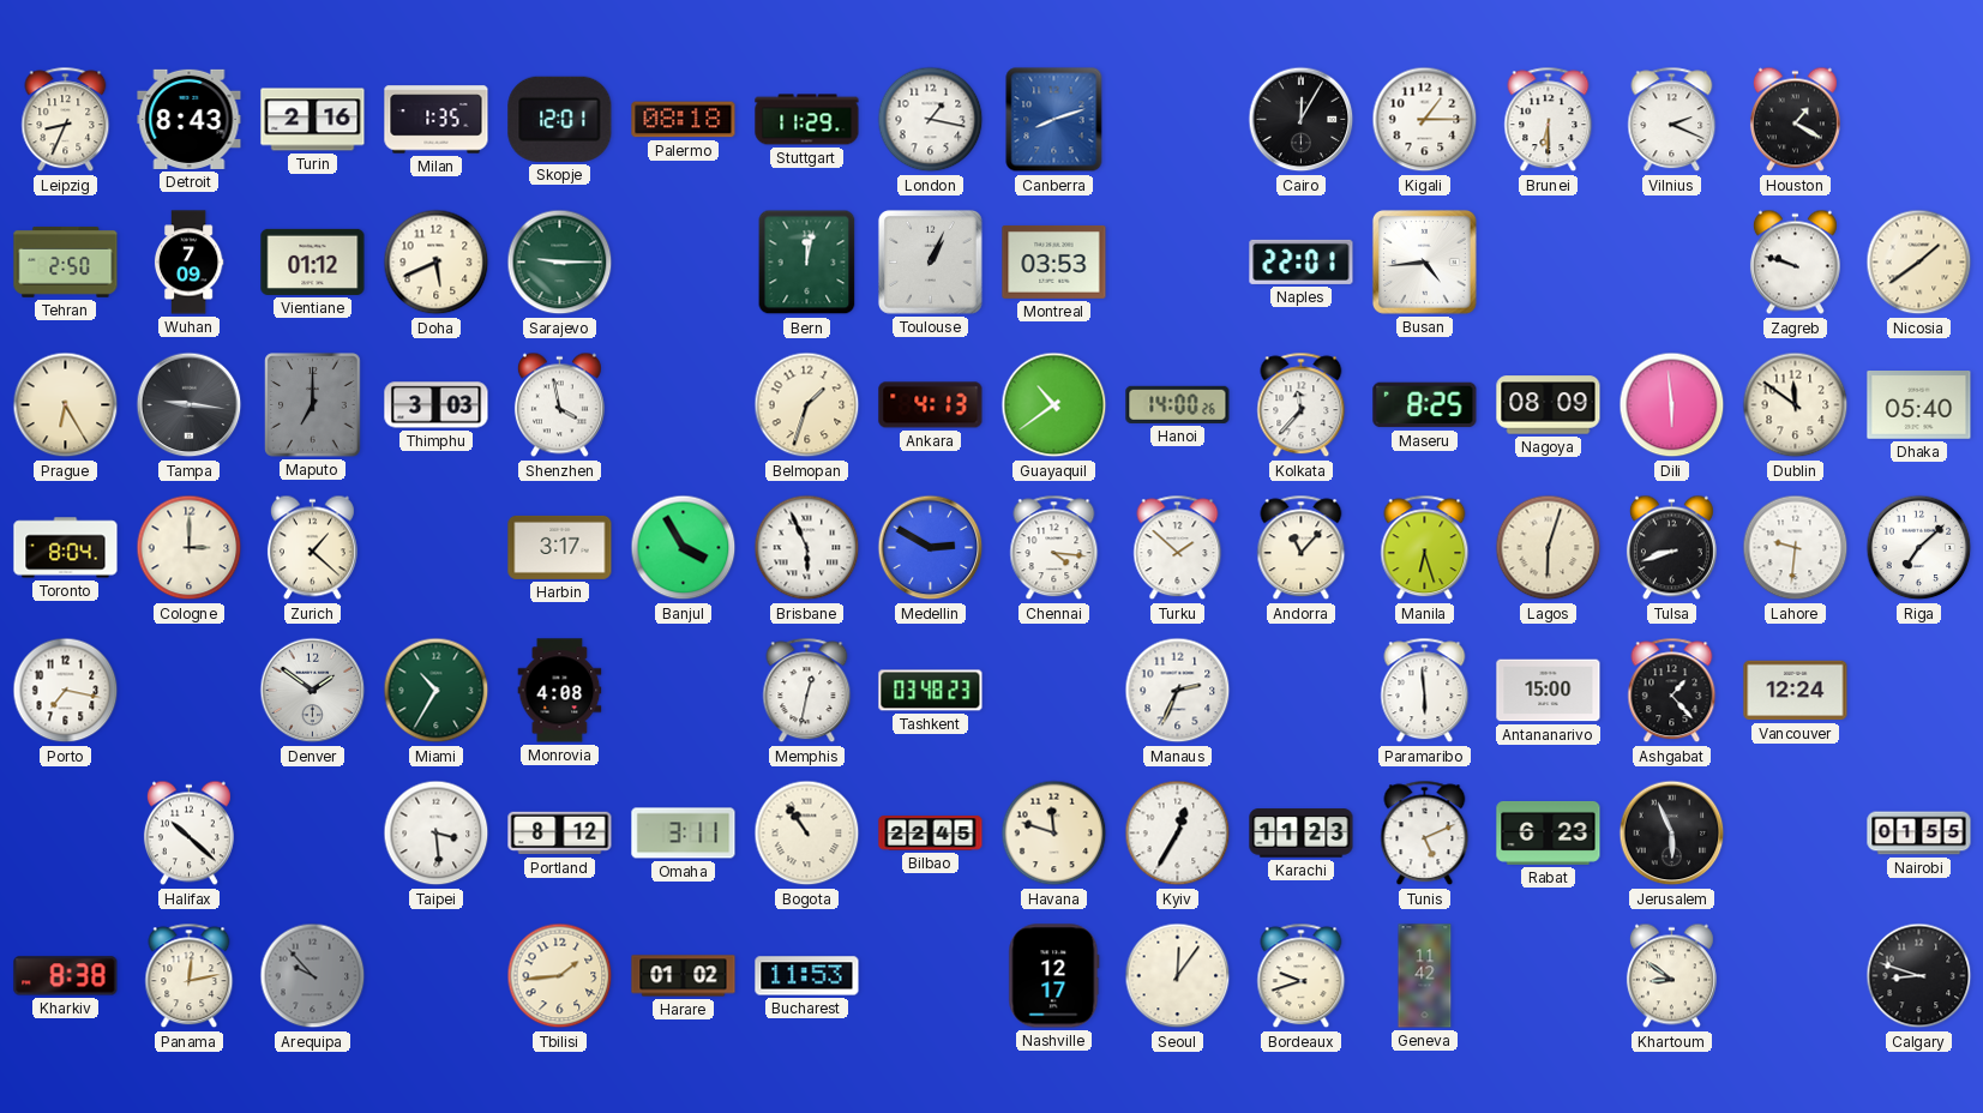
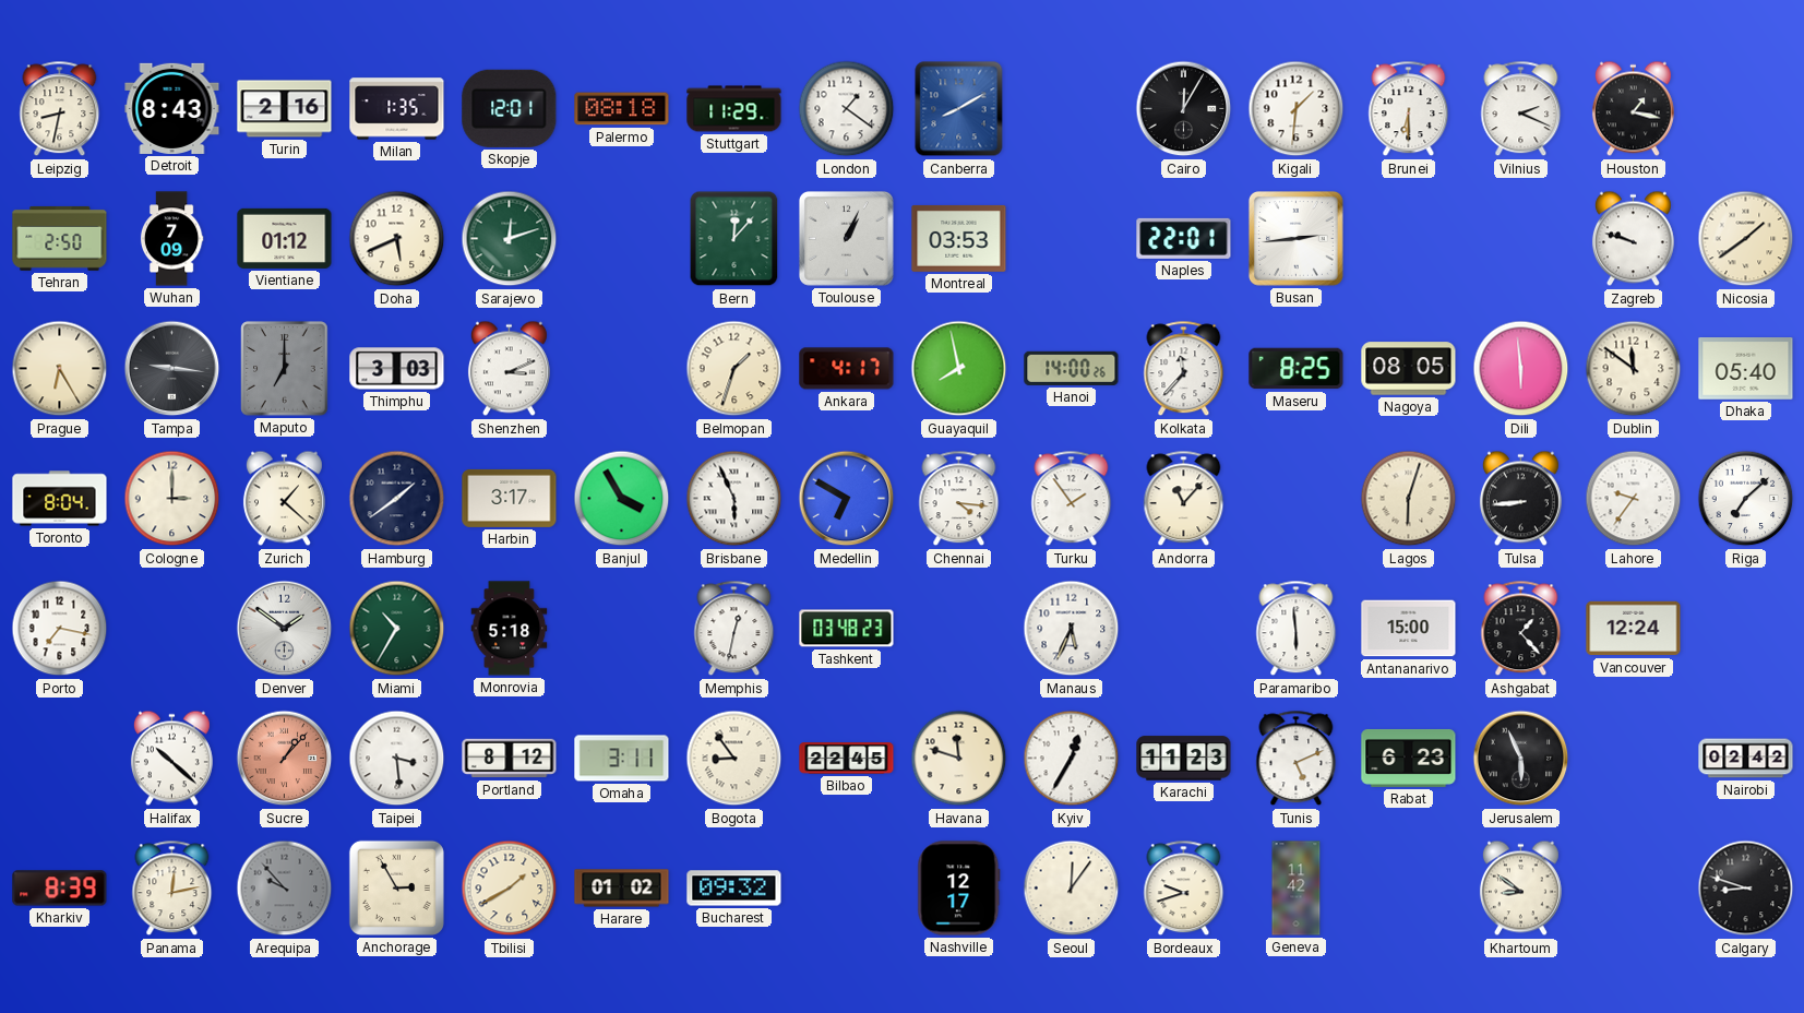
Leipzig: 8:34 -> 8:32 (60, 109)
London: 1:17 -> 1:21 (847, 109)
Canberra: 8:12 -> 8:10 (959, 109)
Kigali: 1:15 -> 1:31 (1297, 109)
Houston: 1:20 -> 1:17 (1633, 109)
Sarajevo: 9:15 -> 12:12 (510, 239)
Bern: 12:02 -> 12:07 (734, 239)
Busan: 4:44 -> 2:44 (1295, 238)
Shenzhen: 3:58 -> 3:11 (509, 369)
Ankara: 4:13 -> 4:17 (847, 369)
Guayaquil: 10:39 -> 7:58 (959, 369)
Nagoya: 08:09 -> 08:05 (1409, 369)
Hamburg: none -> 1:39 (397, 499)
Medellin: 2:50 -> 6:50 (847, 499)
Turku: 1:52 -> 1:54 (1072, 499)
Manila: 6:27 -> none (1425, 548)
Tulsa: 8:42 -> 8:44 (1520, 499)
Lahore: 9:31 -> 9:36 (1634, 499)
Monrovia: 4:08 -> 5:18 (510, 629)
Manaus: 2:34 -> 5:34 (1072, 629)
Sucre: none -> 1:07 (285, 759)
Bogota: 10:54 -> 8:54 (734, 759)
Nairobi: 01:55 -> 02:42 (1746, 759)
Kharkiv: 8:38 -> 8:39 (60, 889)
Anchorage: none -> 2:55 (396, 887)
Tbilisi: 1:44 -> 1:40 (510, 889)
Bucharest: 11:53 -> 09:32 (734, 889)
